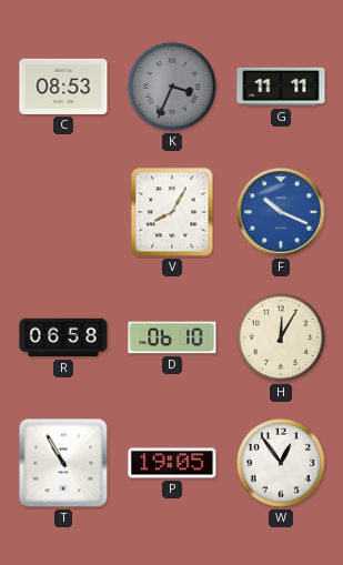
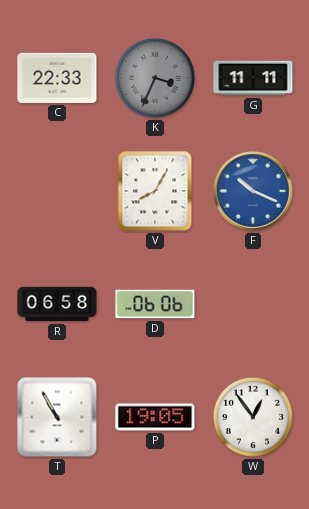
C: 08:53 -> 22:33 (57, 78)
D: 06:10 -> 06:06 (155, 304)
H: 12:05 -> none (281, 337)
